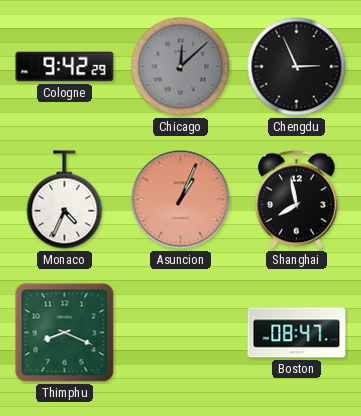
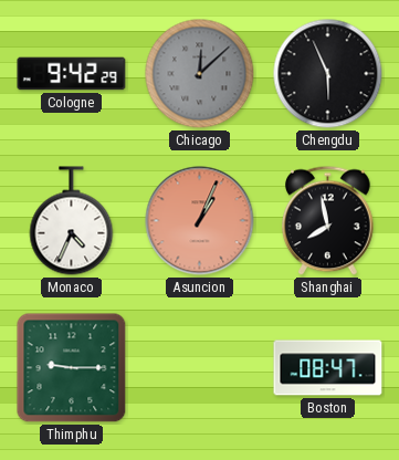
Chengdu: 2:56 -> 5:56 (328, 74)
Thimphu: 8:19 -> 9:15 (72, 368)
